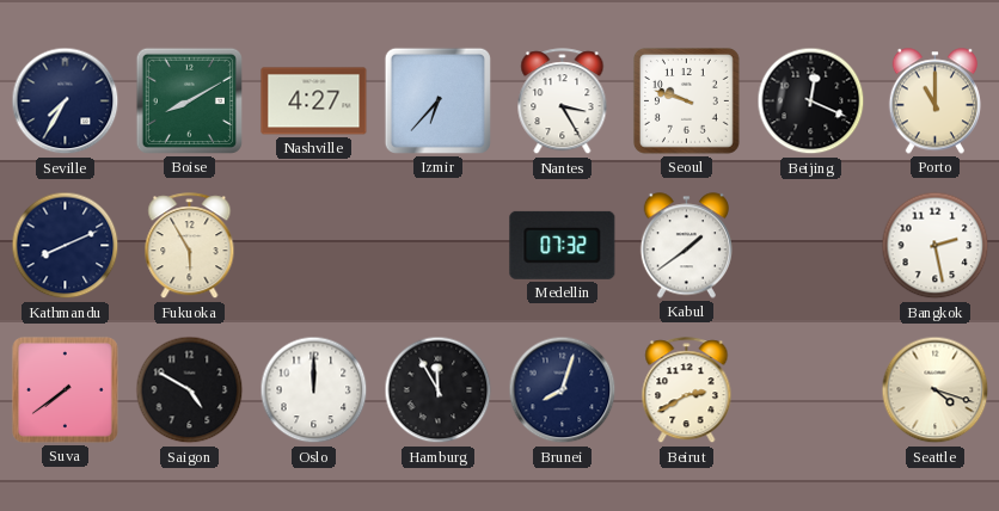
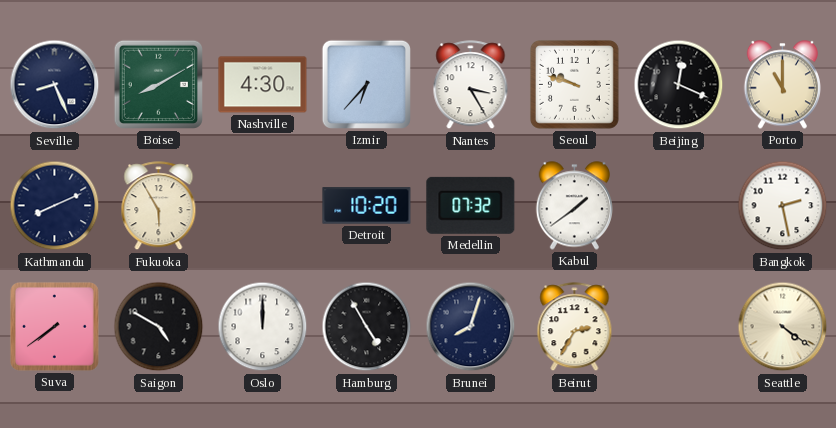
Seville: 7:35 -> 8:26 (55, 85)
Nashville: 4:27 -> 4:30 (263, 85)
Detroit: none -> 10:20 (367, 206)
Hamburg: 11:55 -> 4:55 (367, 327)
Beirut: 2:40 -> 2:35 (575, 327)
Seattle: 4:18 -> 4:21 (783, 327)
